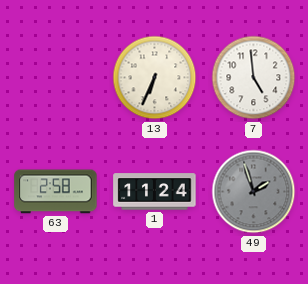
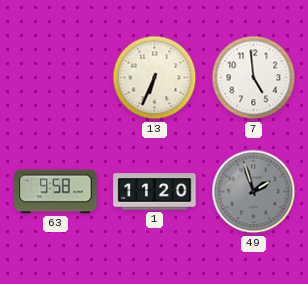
63: 2:58 -> 9:58 (56, 192)
1: 11:24 -> 11:20 (155, 192)
